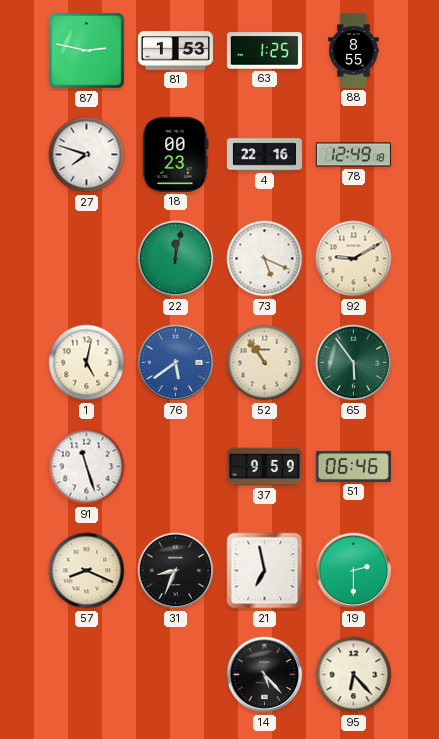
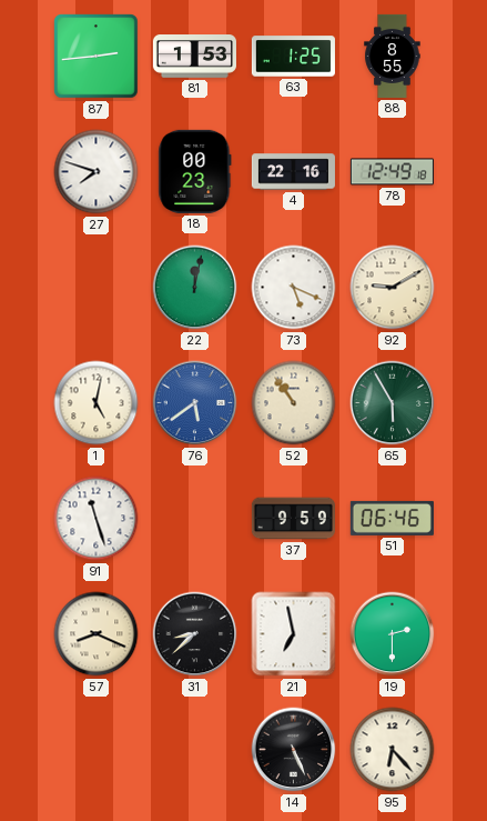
87: 2:47 -> 2:44 (97, 57)
65: 5:54 -> 5:55 (393, 403)
31: 8:34 -> 8:38 (195, 634)
14: 5:23 -> 5:26 (294, 750)
